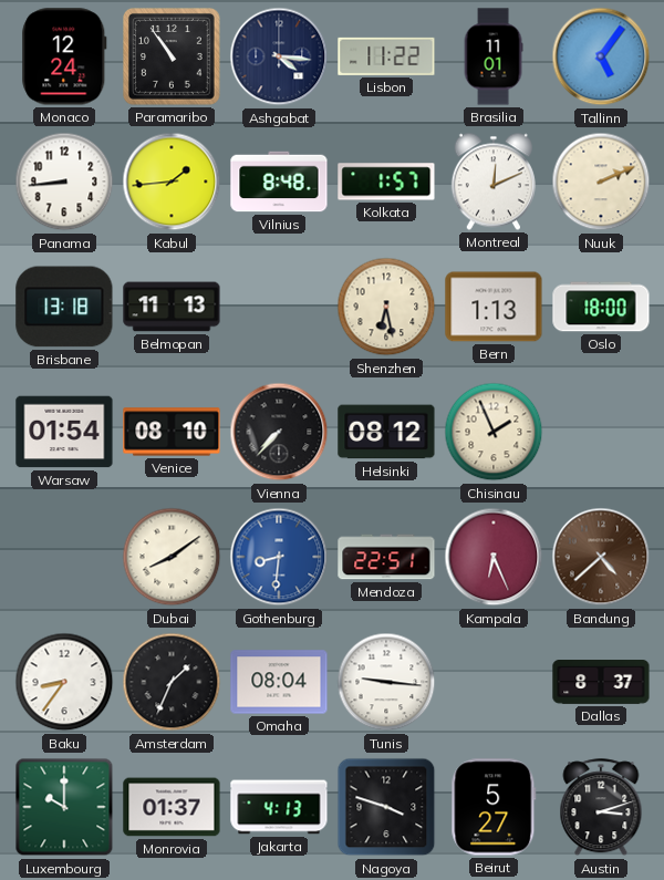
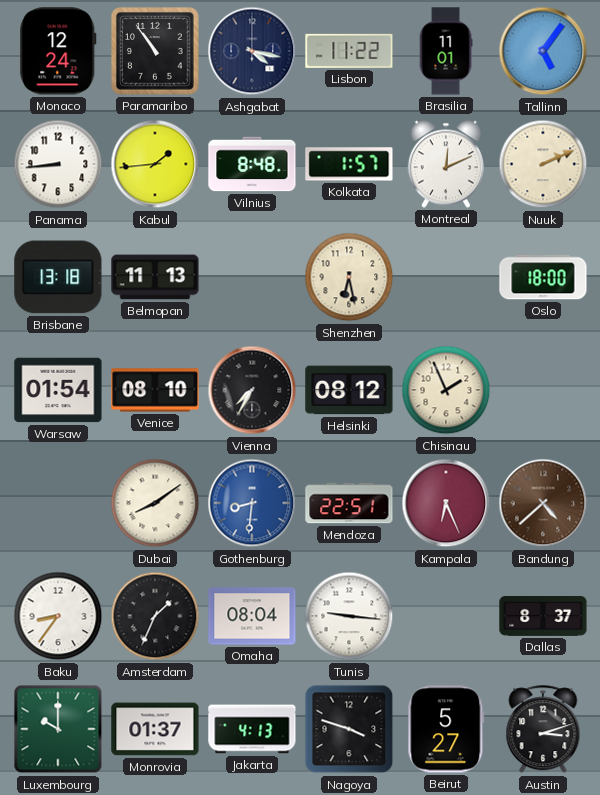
Ashgabat: 4:16 -> 4:17 (252, 51)
Bern: 1:13 -> none (494, 307)
Vienna: 7:37 -> 7:35 (252, 390)
